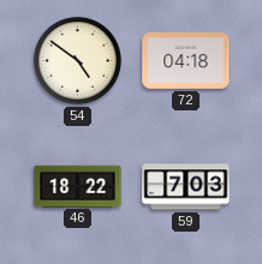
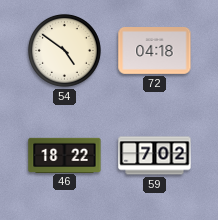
59: 7:03 -> 7:02 (155, 156)
